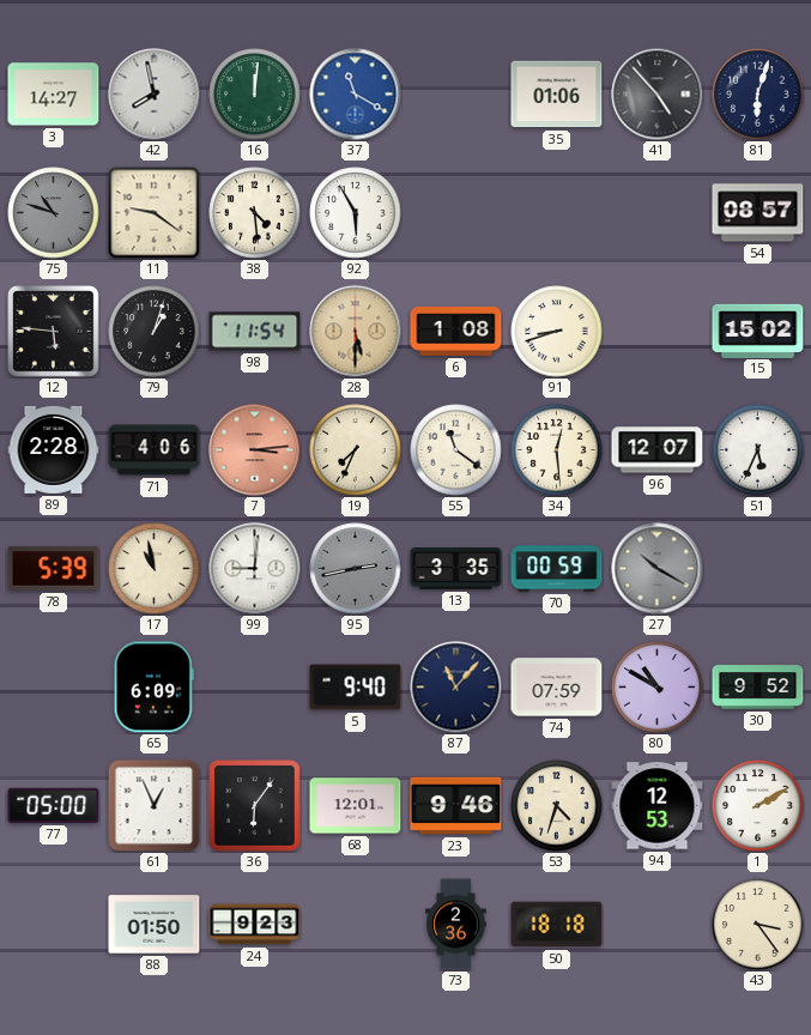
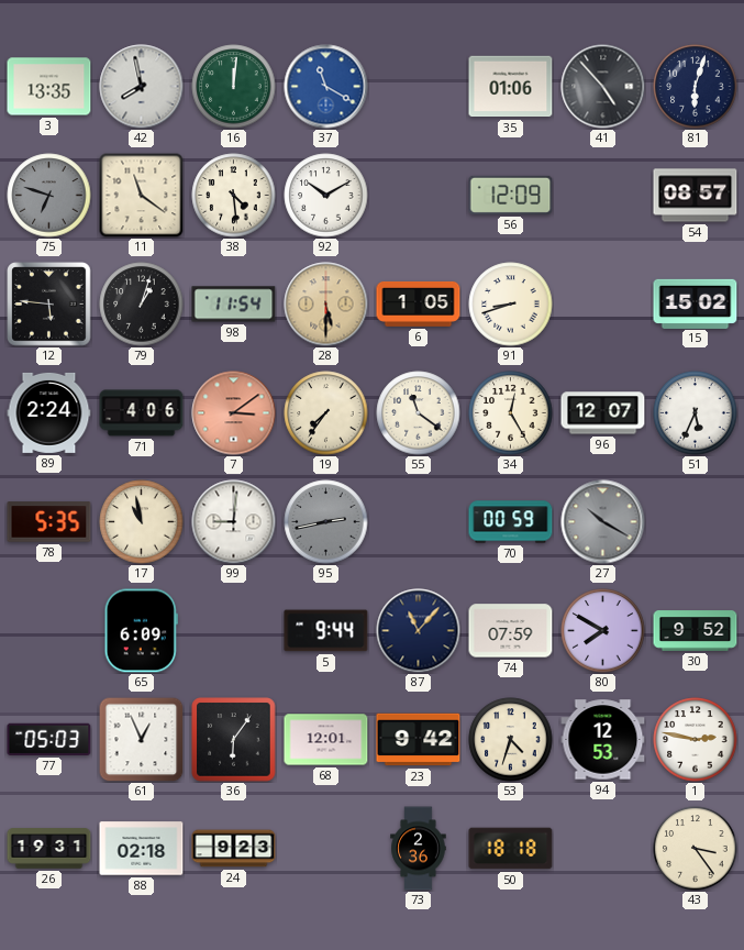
3: 14:27 -> 13:35 (49, 87)
75: 10:48 -> 6:48 (49, 196)
11: 9:21 -> 11:21 (141, 195)
92: 5:55 -> 10:10 (326, 196)
56: none -> 12:09 (511, 195)
6: 1:08 -> 1:05 (419, 303)
89: 2:28 -> 2:24 (49, 412)
7: 3:14 -> 3:09 (234, 413)
19: 7:34 -> 7:36 (326, 413)
34: 12:29 -> 12:25 (511, 413)
78: 5:39 -> 5:35 (49, 522)
13: 3:35 -> none (456, 569)
5: 9:40 -> 9:44 (326, 631)
80: 10:50 -> 7:50 (603, 631)
77: 05:00 -> 05:03 (49, 739)
23: 9:46 -> 9:42 (419, 740)
1: 2:10 -> 2:47 (696, 740)
26: none -> 19:31 (49, 849)
88: 01:50 -> 02:18 (142, 849)
